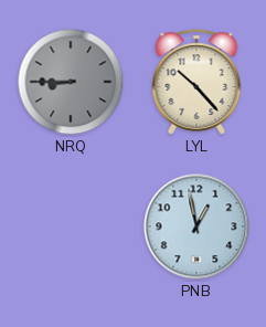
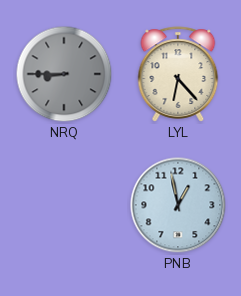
LYL: 10:23 -> 6:23 (178, 74)
